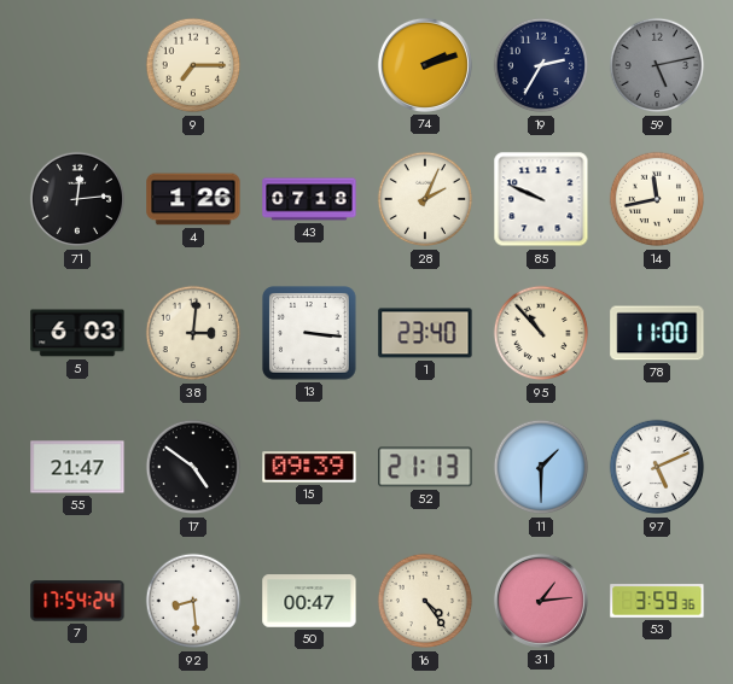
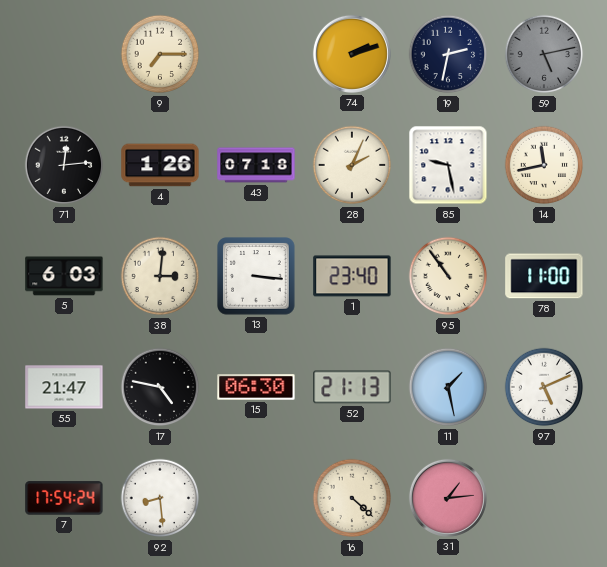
19: 2:35 -> 2:32 (448, 54)
85: 9:49 -> 9:28 (448, 165)
95: 10:53 -> 10:54 (448, 276)
17: 4:51 -> 4:47 (160, 387)
15: 09:39 -> 06:30 (256, 387)
11: 1:30 -> 1:28 (448, 387)
50: 00:47 -> none (309, 601)
16: 4:24 -> 4:22 (352, 498)
53: 3:59 -> none (657, 601)
